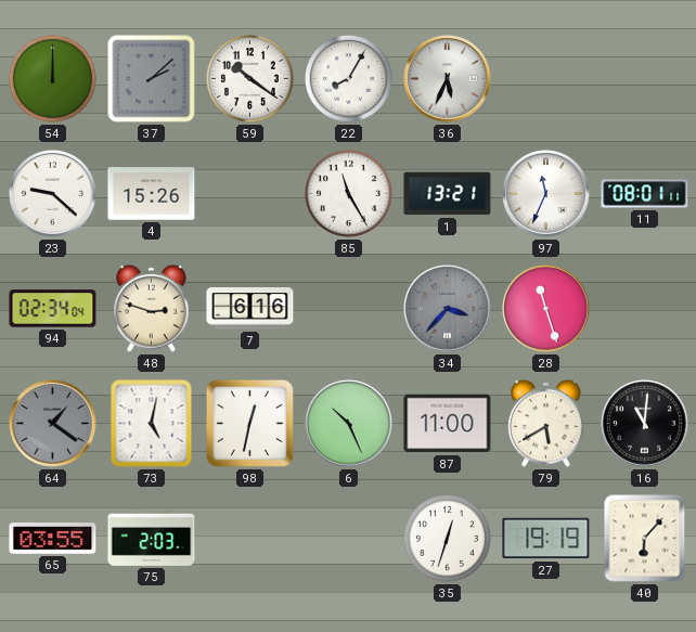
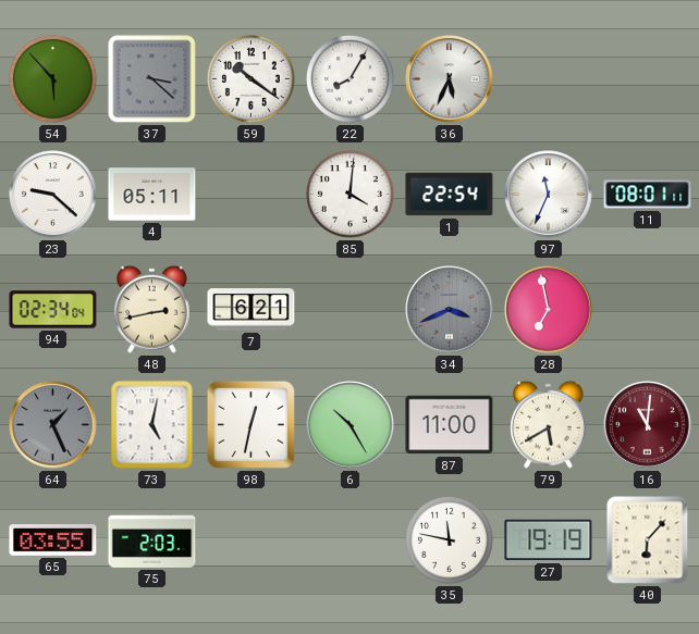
54: 12:00 -> 5:53 (52, 78)
37: 2:08 -> 3:22 (152, 79)
4: 15:26 -> 05:11 (152, 195)
85: 11:25 -> 4:01 (349, 194)
1: 13:21 -> 22:54 (450, 195)
48: 2:48 -> 2:43 (152, 309)
7: 6:16 -> 6:21 (252, 310)
34: 3:37 -> 3:41 (450, 310)
28: 11:27 -> 6:58 (549, 310)
64: 1:21 -> 1:26 (53, 425)
6: 10:26 -> 10:25 (351, 425)
16 dial: black -> burgundy (648, 425)
35: 12:33 -> 11:47 (449, 539)
